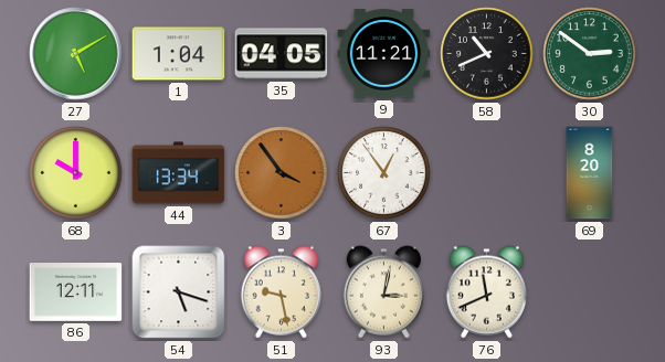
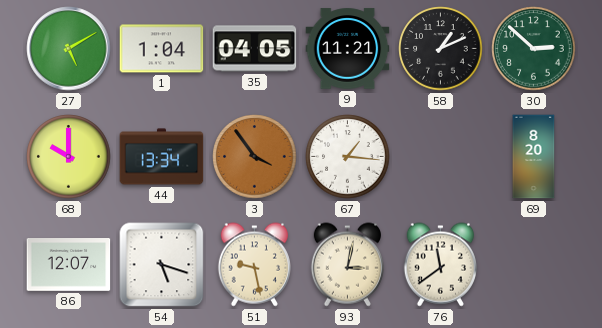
58: 10:41 -> 1:11 (441, 49)
30: 2:51 -> 2:52 (534, 49)
67: 12:54 -> 1:16 (348, 157)
86: 12:11 -> 12:07 (69, 265)
76: 11:41 -> 11:39 (440, 265)
